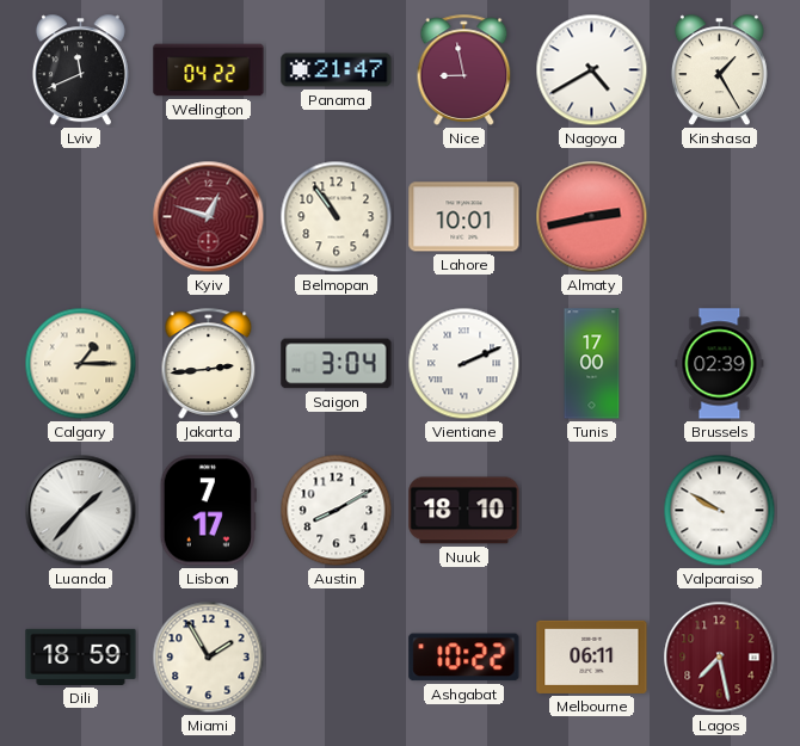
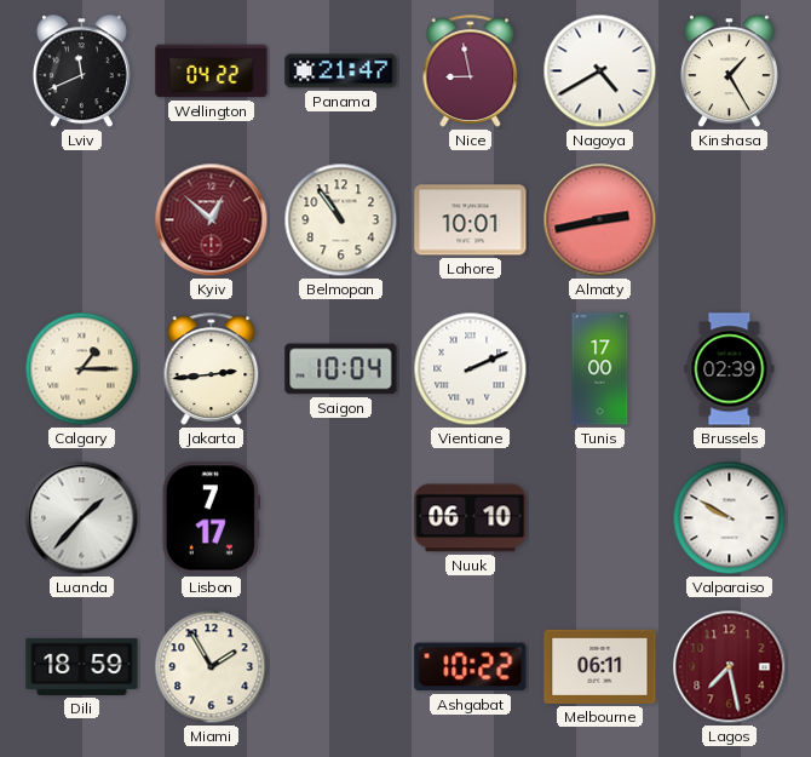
Kyiv: 12:48 -> 12:52 (212, 220)
Saigon: 3:04 -> 10:04 (341, 369)
Austin: 8:10 -> none (337, 511)
Nuuk: 18:10 -> 06:10 (471, 518)
